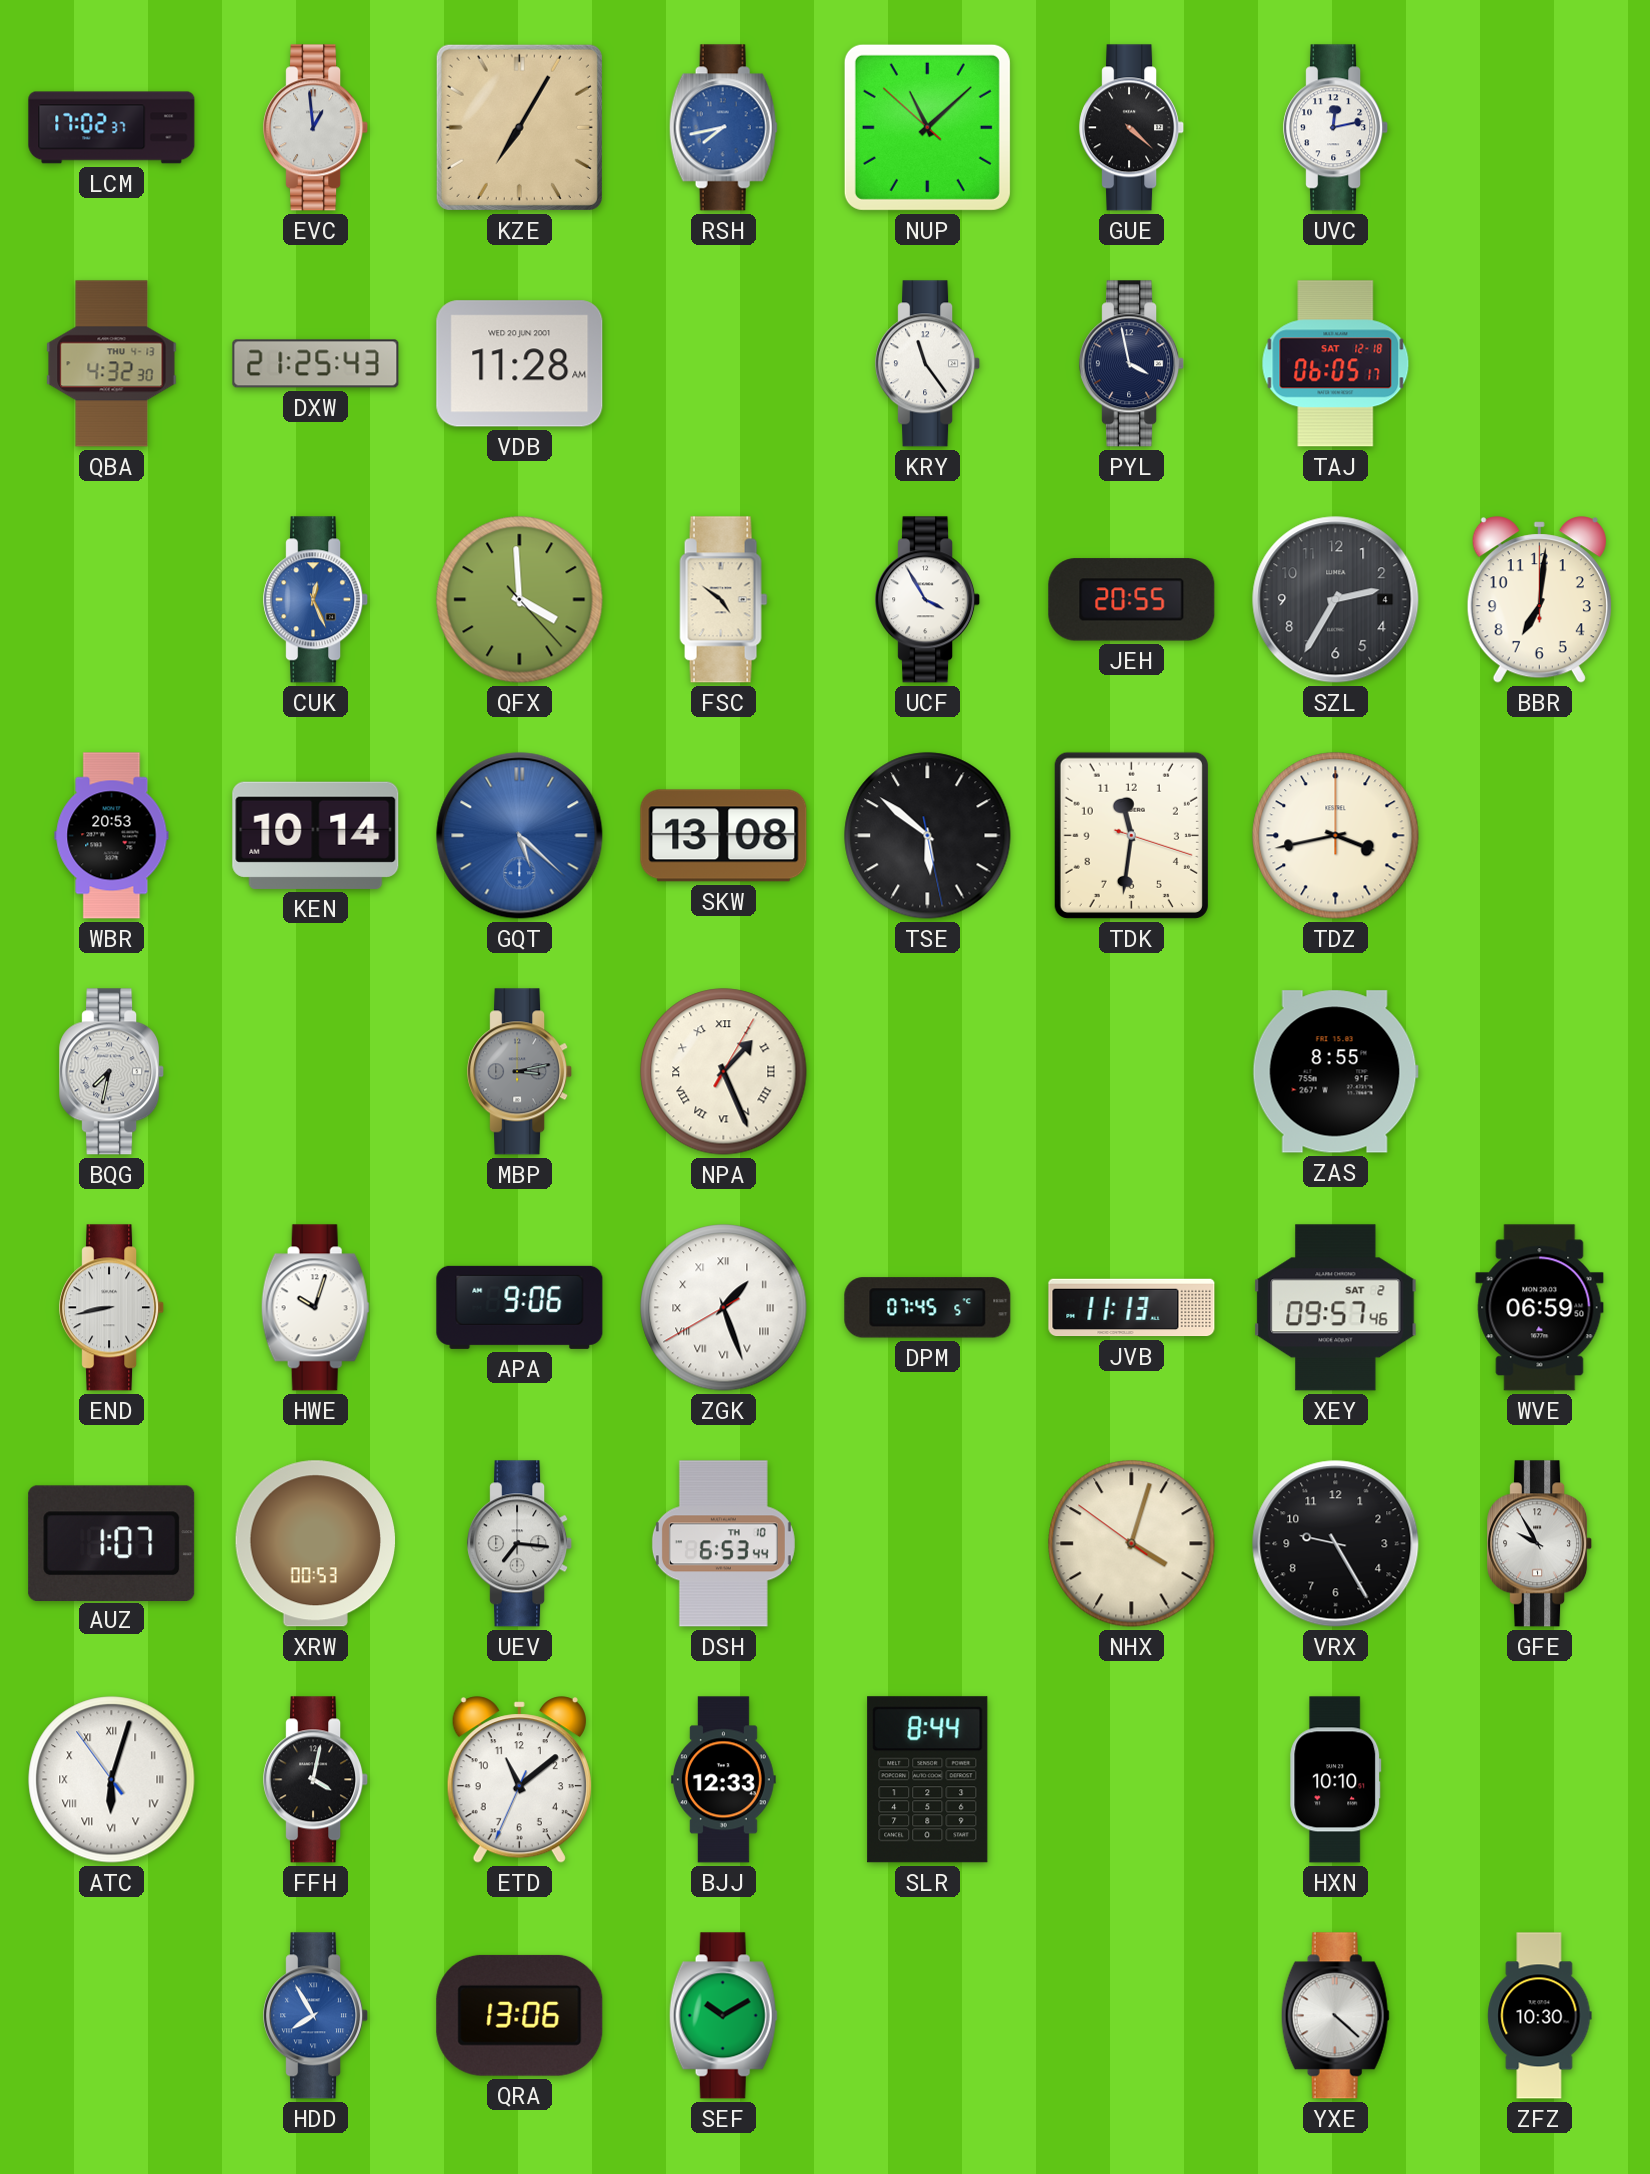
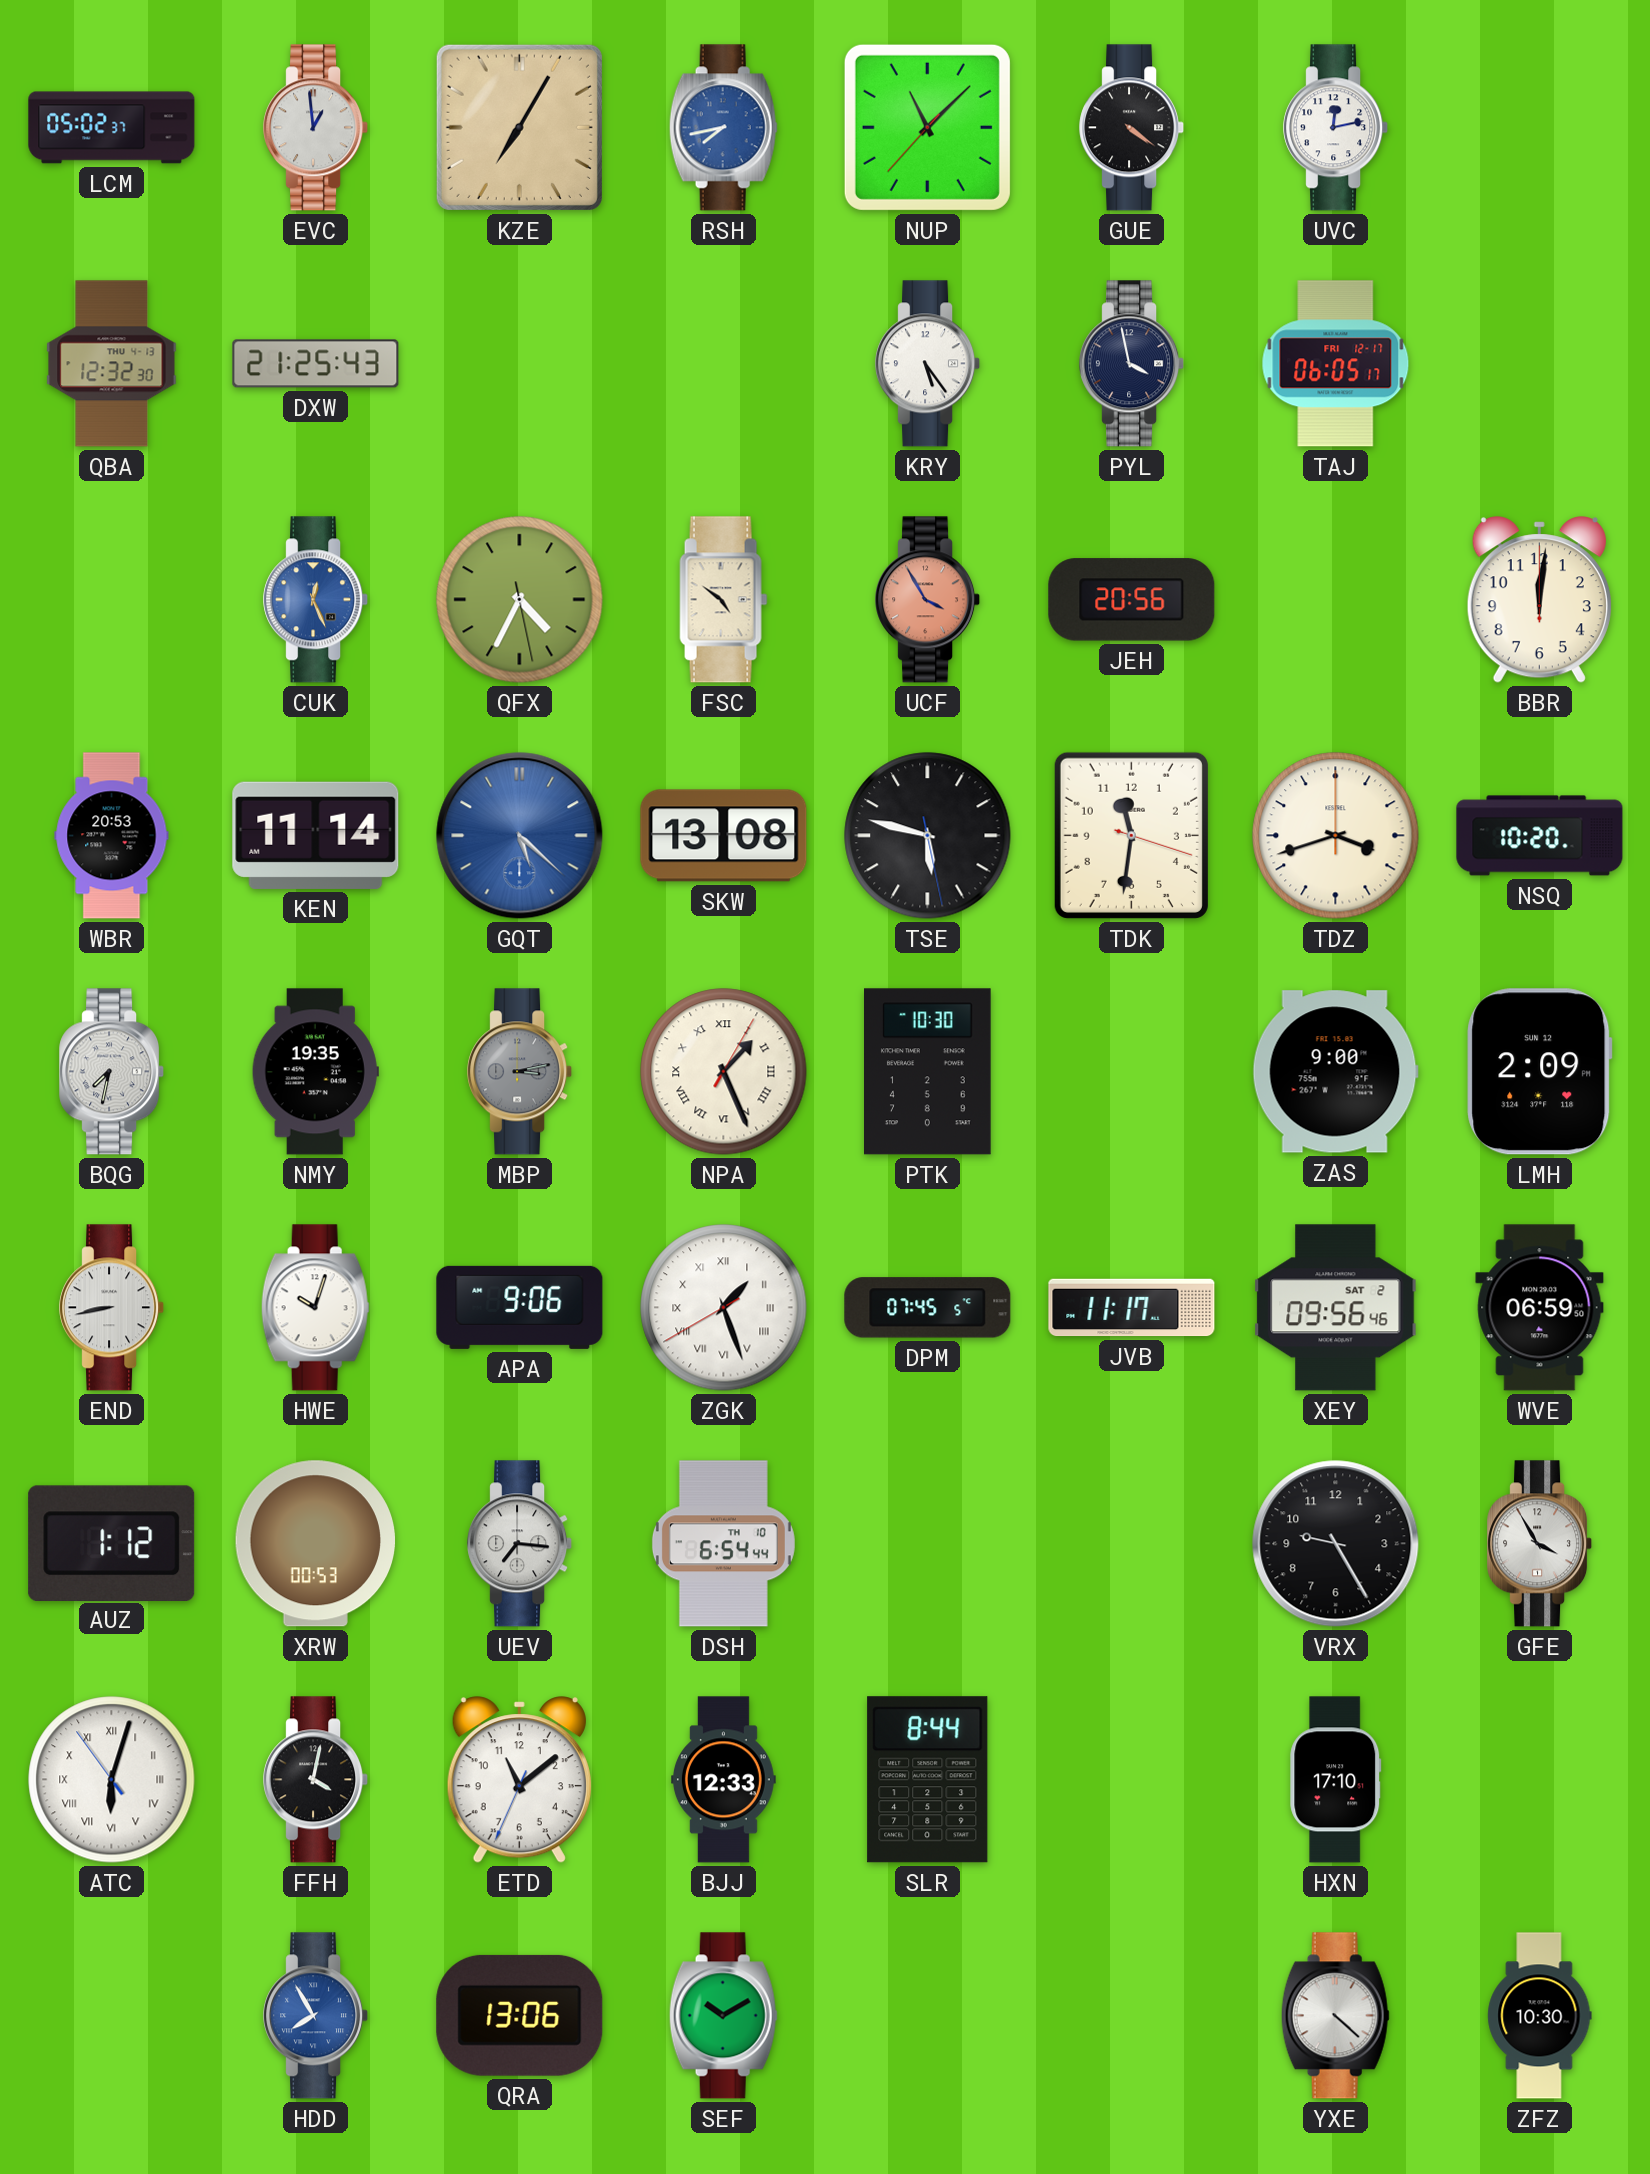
LCM: 17:02 -> 05:02 (112, 128)
NUP: 11:07:52 -> 11:07:37 (927, 127)
GUE: 4:22 -> 4:21 (1132, 128)
QBA: 4:32 -> 12:32 (112, 364)
VDB: 11:28 -> none (520, 364)
KRY: 11:24 -> 5:24 (928, 364)
TAJ date: SAT 12-18 -> FRI 12-17 (1336, 364)
QFX: 3:59 -> 4:34 (520, 600)
UCF dial: white -> salmon (928, 600)
JEH: 20:55 -> 20:56 (1132, 600)
SZL: 2:35 -> none (1336, 600)
BBR: 7:01 -> 12:01 (1539, 600)
KEN: 10:14 -> 11:14 (316, 835)
TSE: 5:51 -> 5:47 (928, 836)
TDZ: 3:43 -> 3:42 (1336, 836)
NSQ: none -> 10:20 (1540, 836)
NMY: none -> 19:35 (315, 1072)
PTK: none -> 10:30 (928, 1072)
ZAS: 8:55 -> 9:00 (1335, 1072)
LMH: none -> 2:09 (1540, 1072)
JVB: 11:13 -> 11:17 (1132, 1308)
XEY: 09:57 -> 09:56 (1336, 1308)
AUZ: 1:07 -> 1:12 (112, 1543)
DSH: 6:53 -> 6:54 (723, 1544)
NHX: 4:02 -> none (1132, 1544)
GFE: 9:55 -> 3:55 (1540, 1544)
HXN: 10:10 -> 17:10 (1336, 1780)
